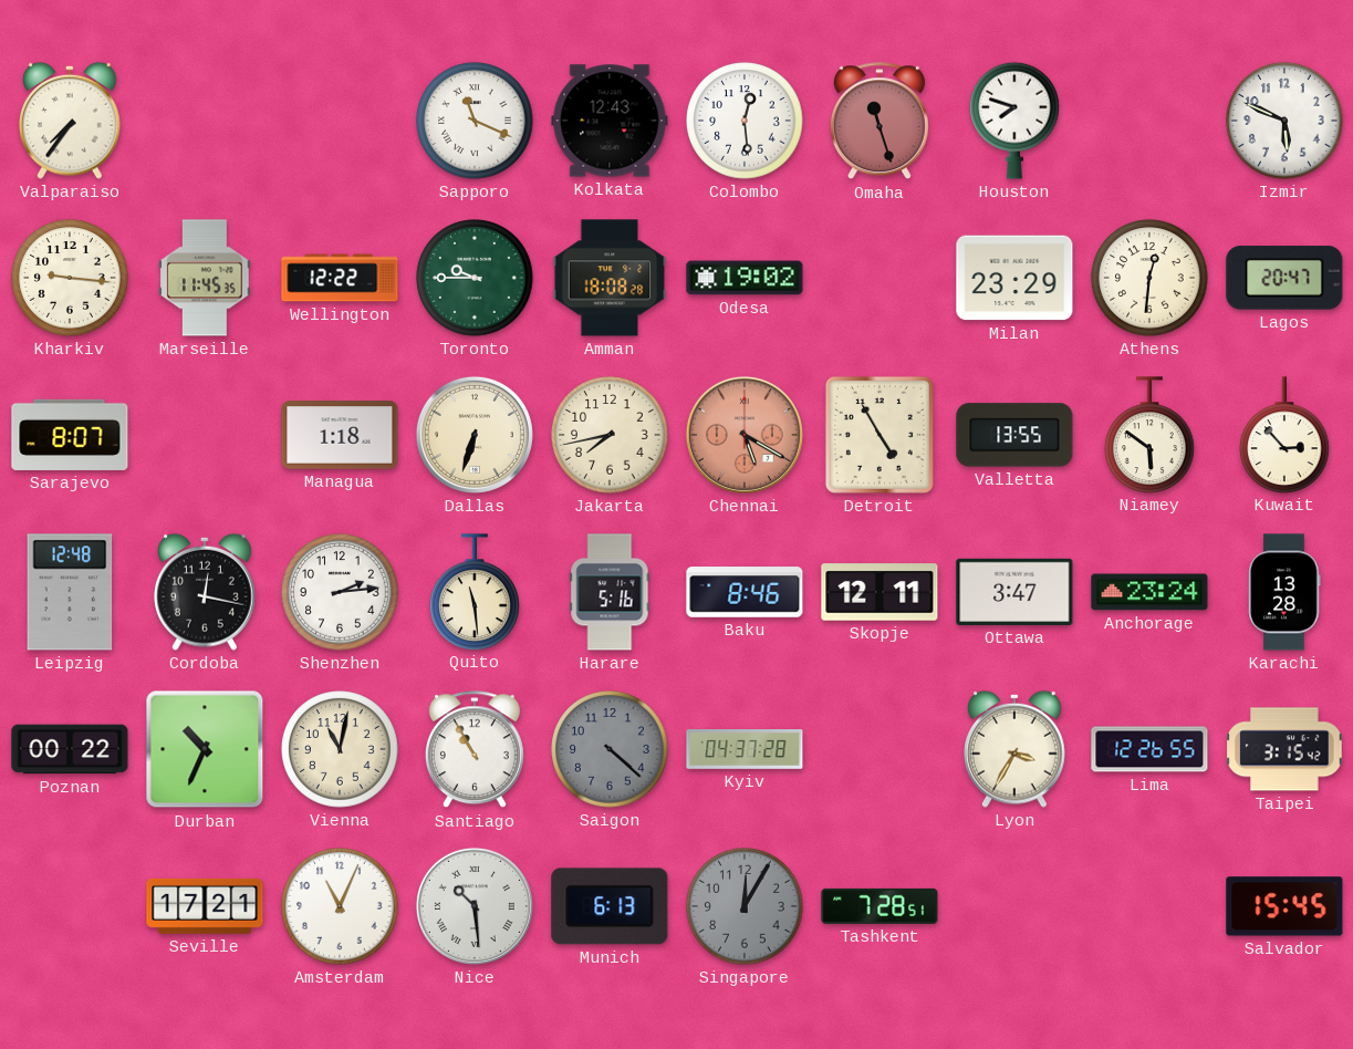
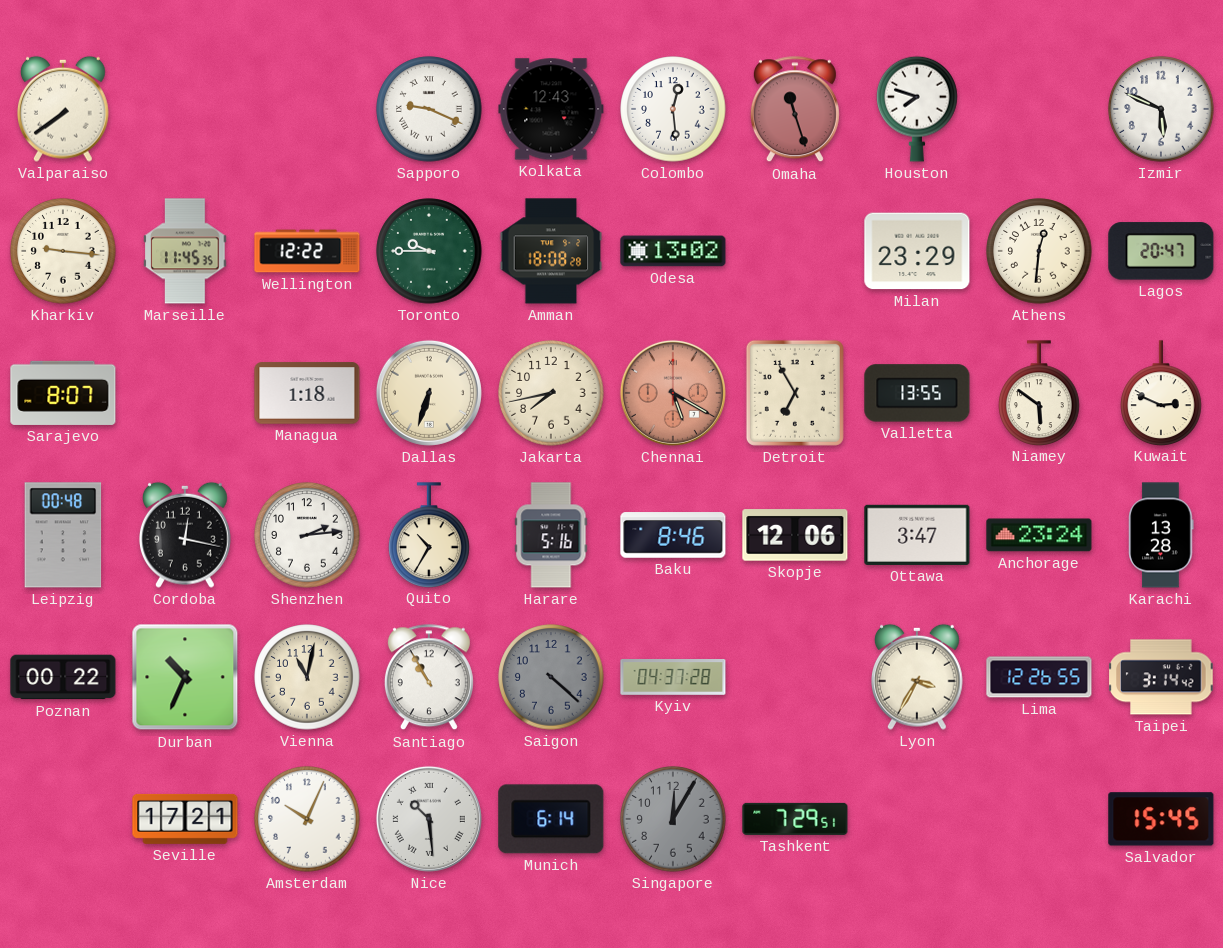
Valparaiso: 7:36 -> 7:39 (64, 109)
Sapporo: 11:19 -> 9:19 (429, 109)
Odesa: 19:02 -> 13:02 (673, 251)
Detroit: 4:55 -> 6:55 (795, 393)
Kuwait: 2:53 -> 2:49 (1161, 393)
Leipzig: 12:48 -> 00:48 (63, 535)
Quito: 11:29 -> 10:35 (429, 535)
Skopje: 12:11 -> 12:06 (795, 535)
Taipei: 3:15 -> 3:14 (1161, 677)
Amsterdam: 11:04 -> 10:04 (307, 819)
Munich: 6:13 -> 6:14 (551, 819)
Tashkent: 7:28 -> 7:29 (795, 819)
